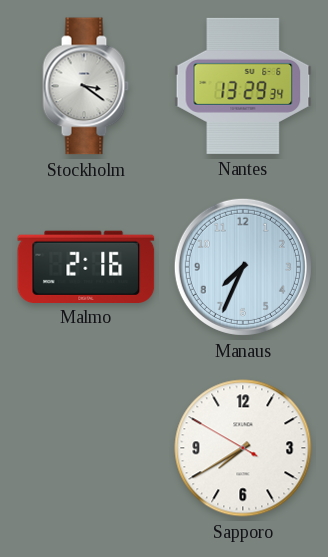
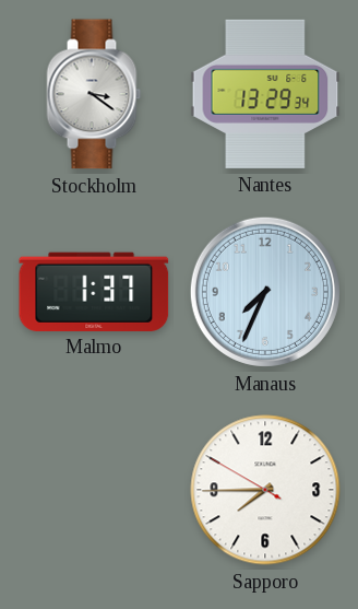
Malmo: 2:16 -> 1:37 (94, 291)
Sapporo: 7:39 -> 7:44 (265, 490)
